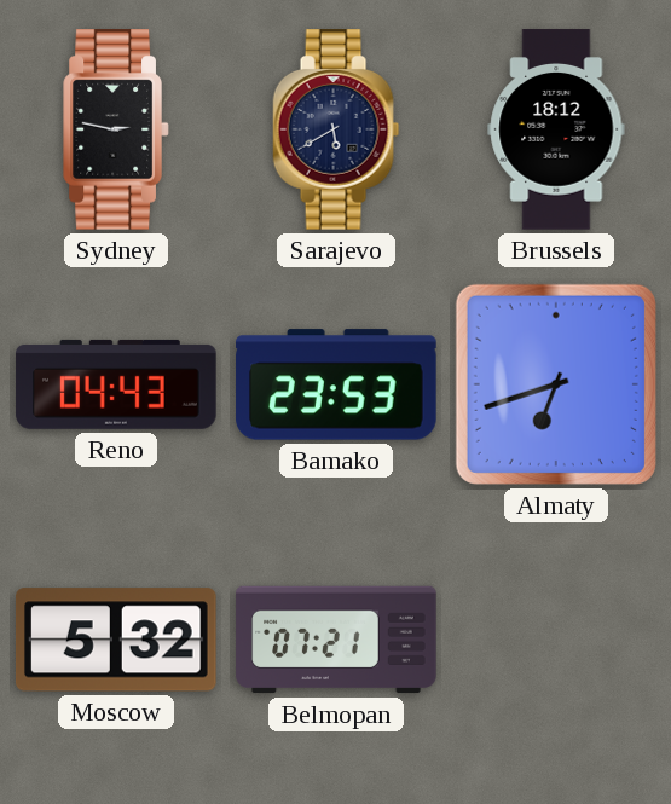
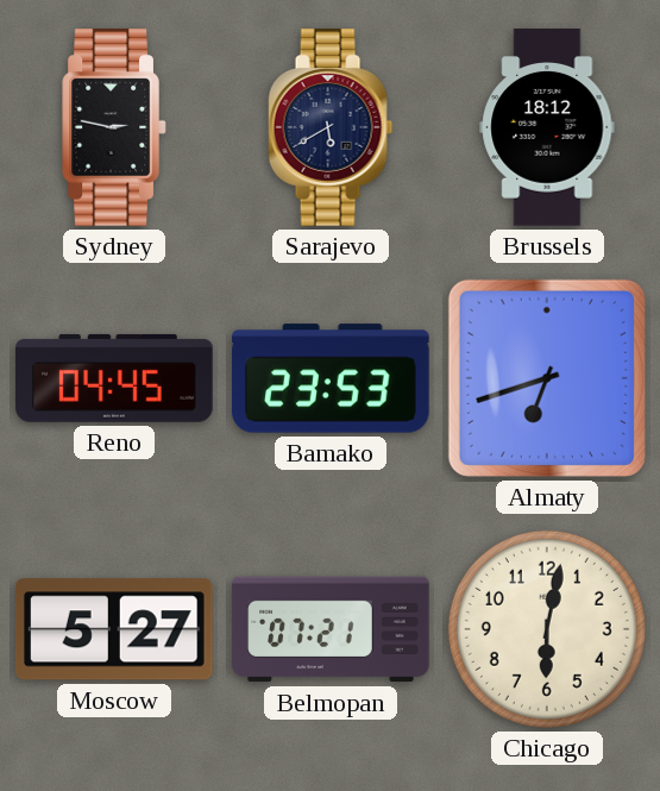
Reno: 04:43 -> 04:45 (114, 378)
Moscow: 5:32 -> 5:27 (114, 629)
Chicago: none -> 6:02 (547, 629)
